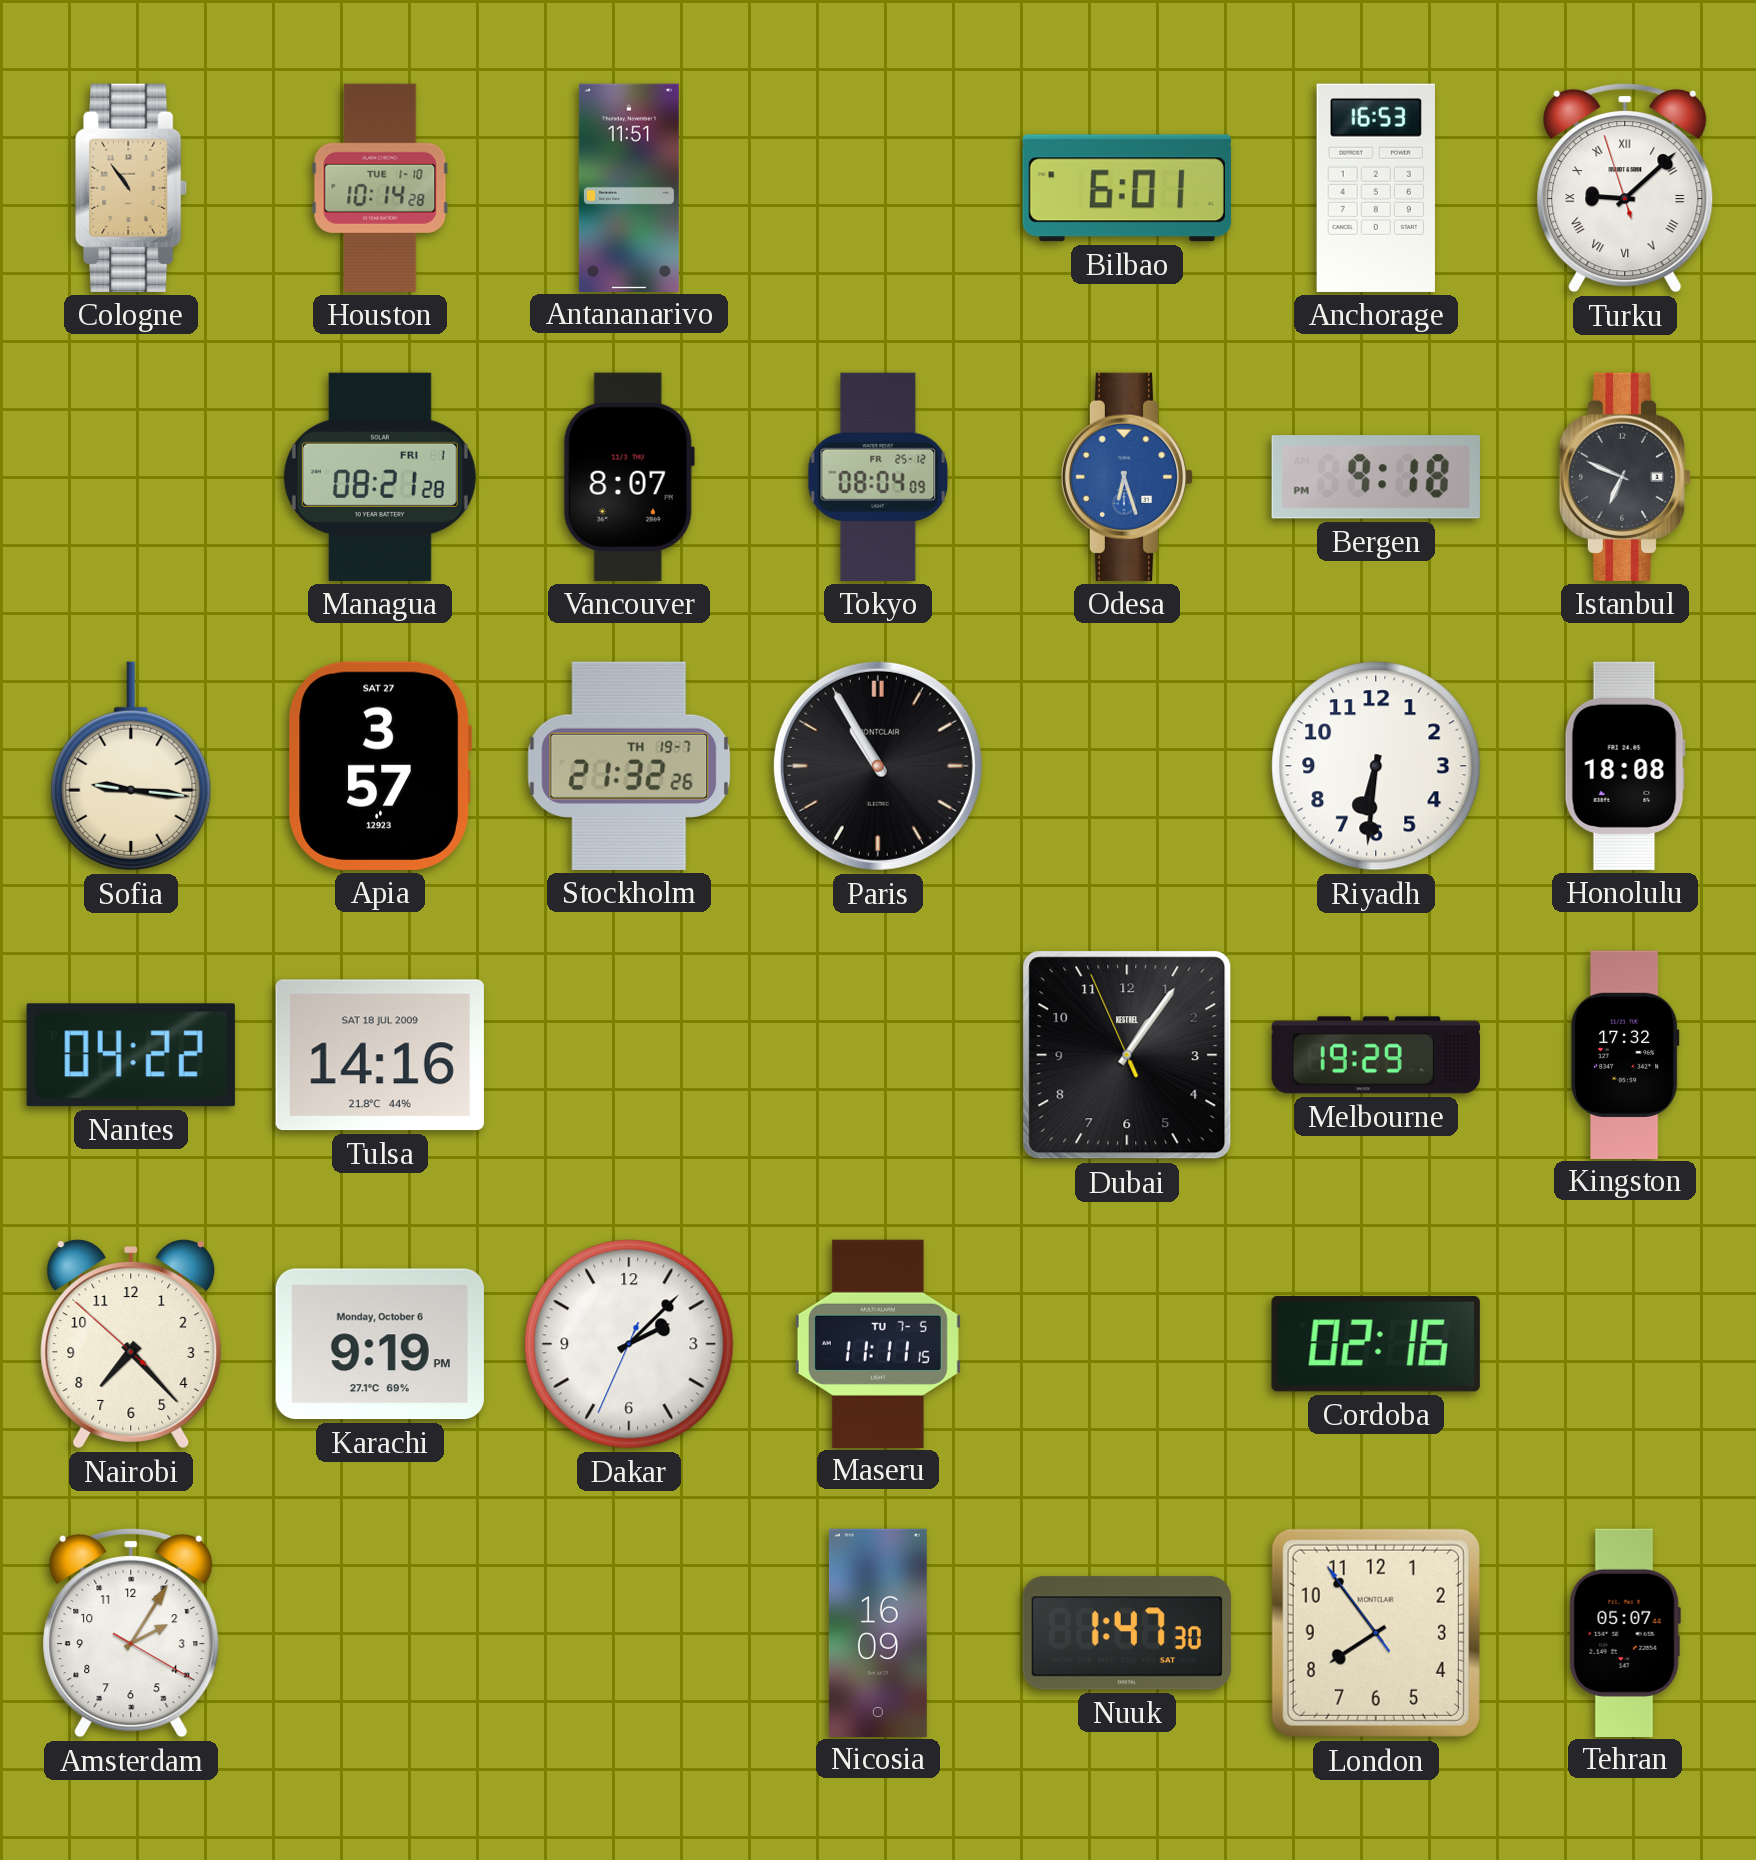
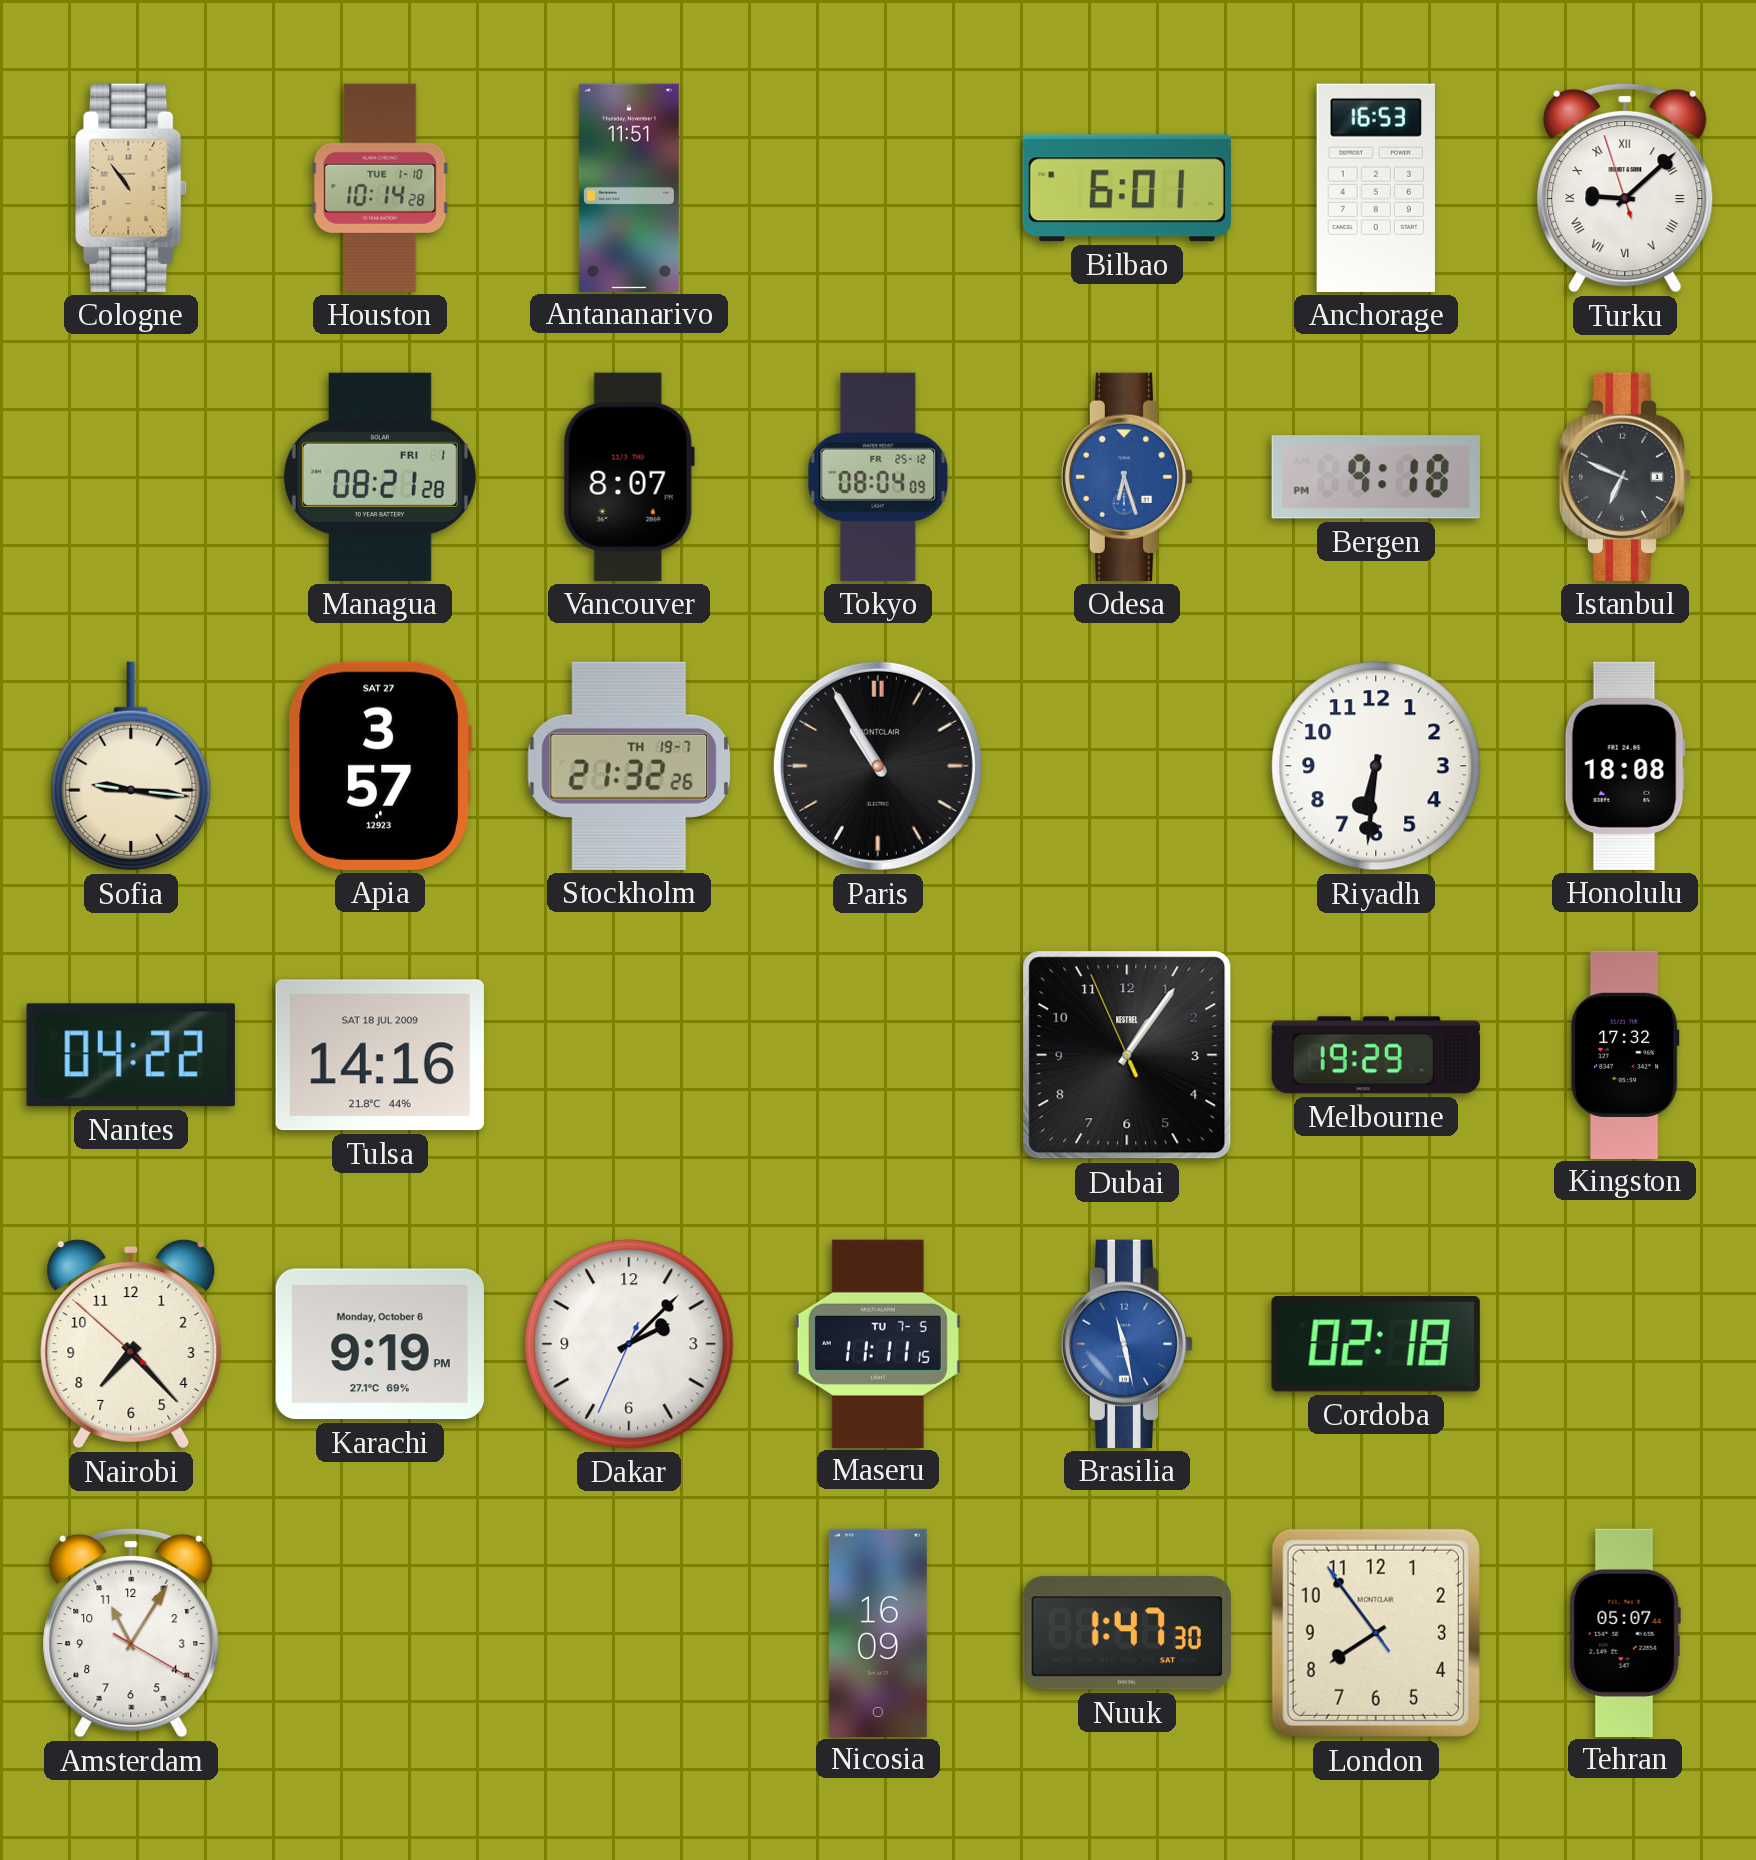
Brasilia: none -> 11:28 (1127, 1344)
Cordoba: 02:16 -> 02:18 (1376, 1344)
Amsterdam: 2:05 -> 11:05 (131, 1633)
